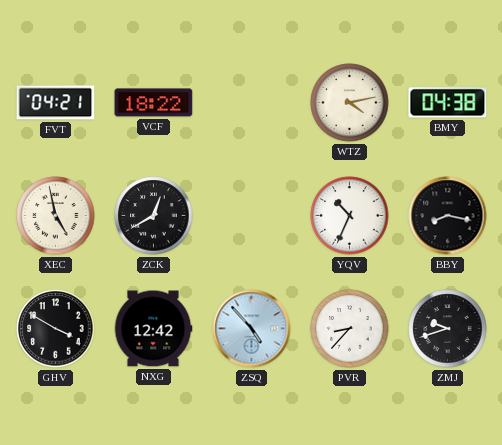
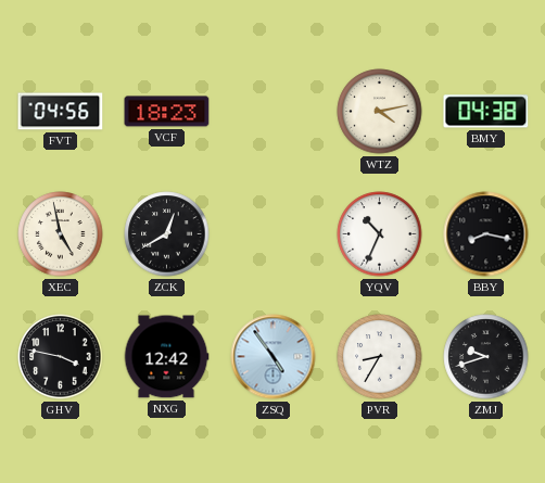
FVT: 04:21 -> 04:56 (61, 112)
VCF: 18:22 -> 18:23 (167, 112)
GHV: 3:50 -> 3:47 (61, 357)
ZSQ: 4:53 -> 4:54 (274, 357)
PVR: 8:37 -> 8:35 (380, 357)
